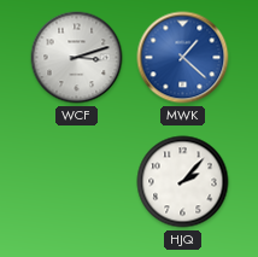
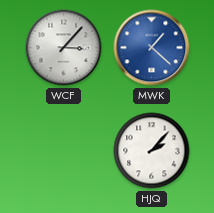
WCF: 3:12 -> 3:07 (64, 48)
